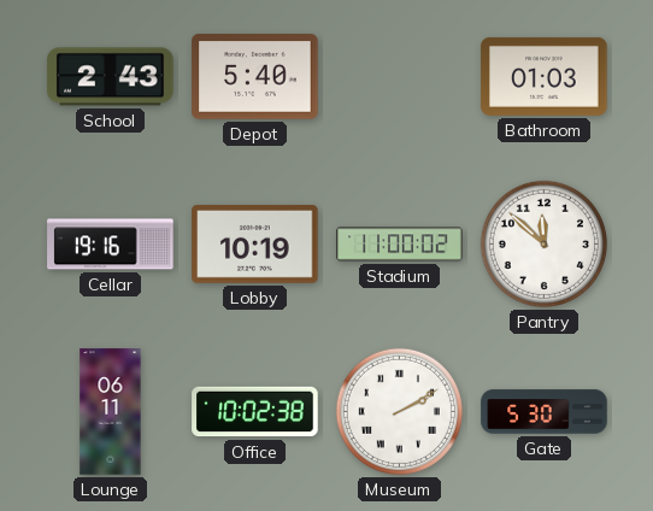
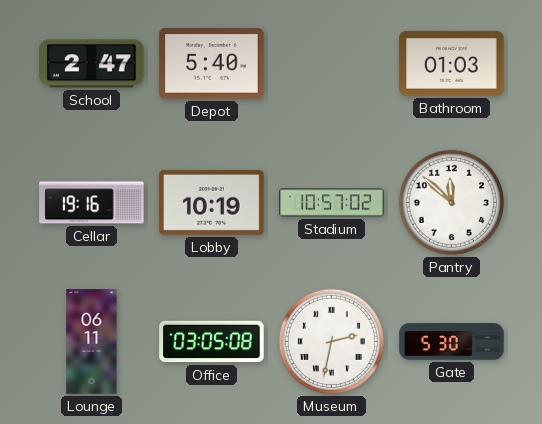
School: 2:43 -> 2:47 (92, 64)
Stadium: 11:00 -> 10:57 (332, 203)
Office: 10:02 -> 03:05 (212, 342)
Museum: 2:10 -> 2:32 (331, 341)
